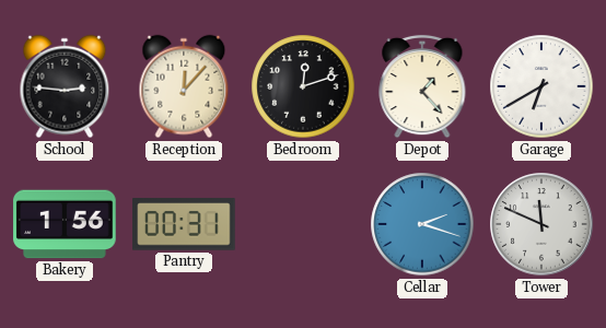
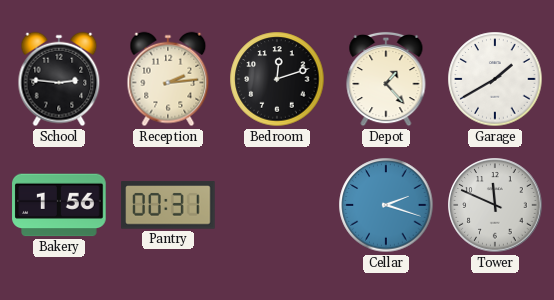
Reception: 12:07 -> 2:14 (168, 79)
Garage: 6:40 -> 1:40 (495, 79)
